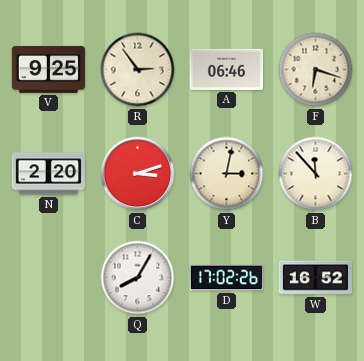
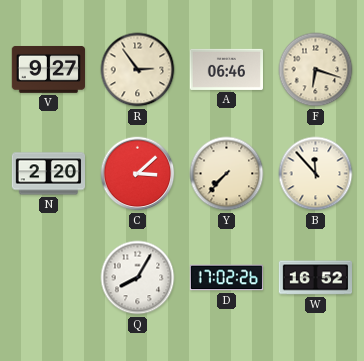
V: 9:25 -> 9:27 (48, 69)
C: 3:12 -> 3:08 (138, 174)
Y: 3:02 -> 7:37 (227, 174)
